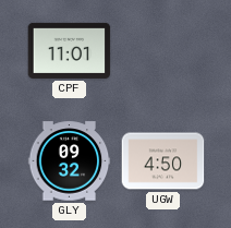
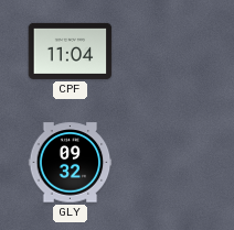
CPF: 11:01 -> 11:04 (71, 51)
UGW: 4:50 -> none (163, 161)
